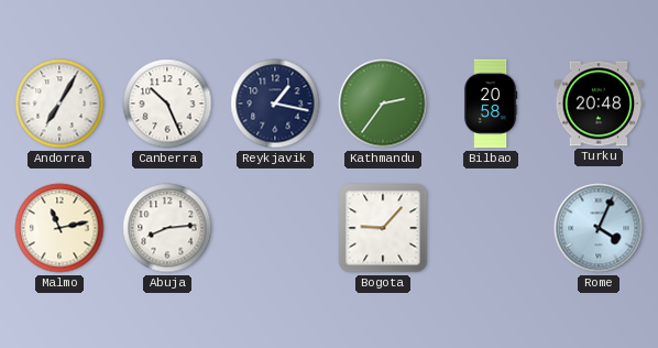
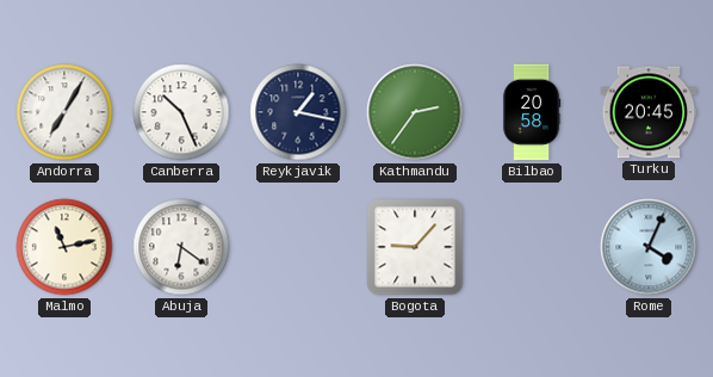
Turku: 20:48 -> 20:45 (649, 112)
Abuja: 8:14 -> 6:21 (181, 247)
